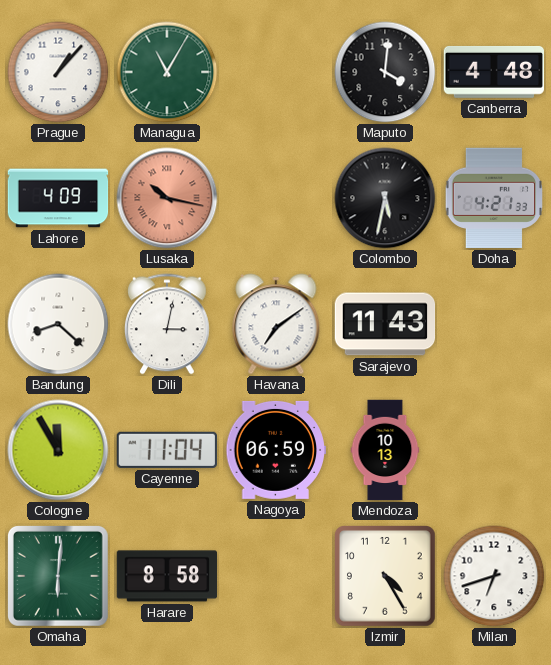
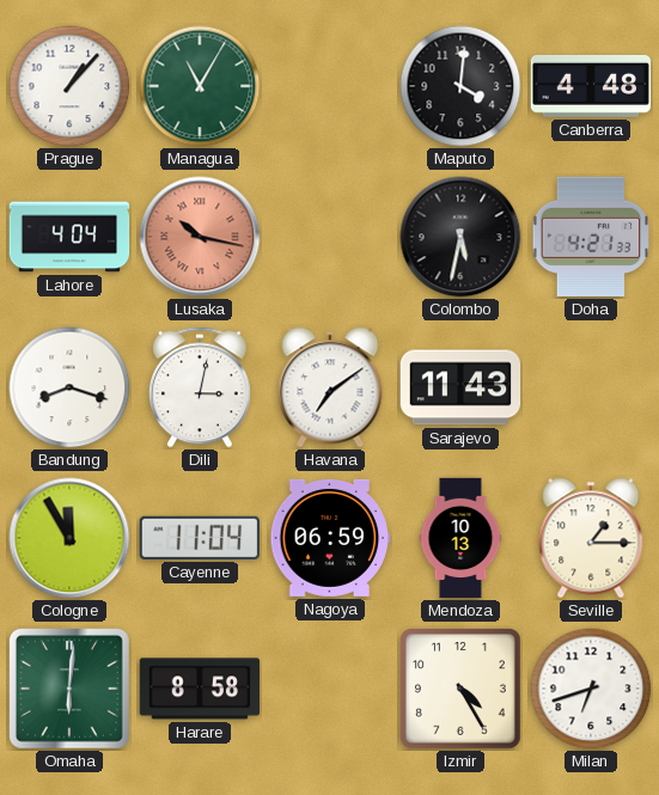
Lahore: 4:09 -> 4:04 (69, 237)
Bandung: 8:22 -> 8:18 (69, 387)
Seville: none -> 1:15 (591, 538)
